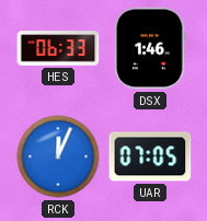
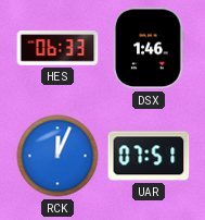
UAR: 07:05 -> 07:51 (149, 156)
